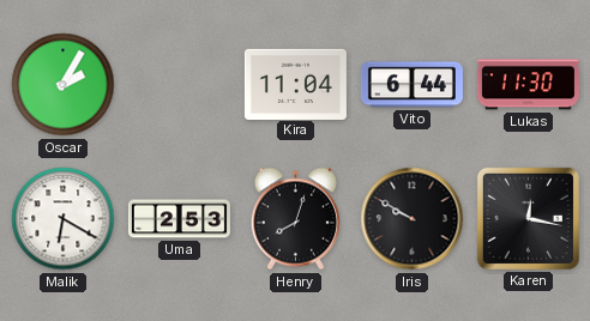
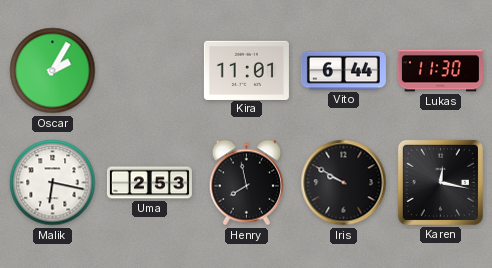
Kira: 11:04 -> 11:01 (246, 70)
Malik: 6:20 -> 6:17 (53, 183)
Henry: 8:03 -> 7:58 (246, 183)
